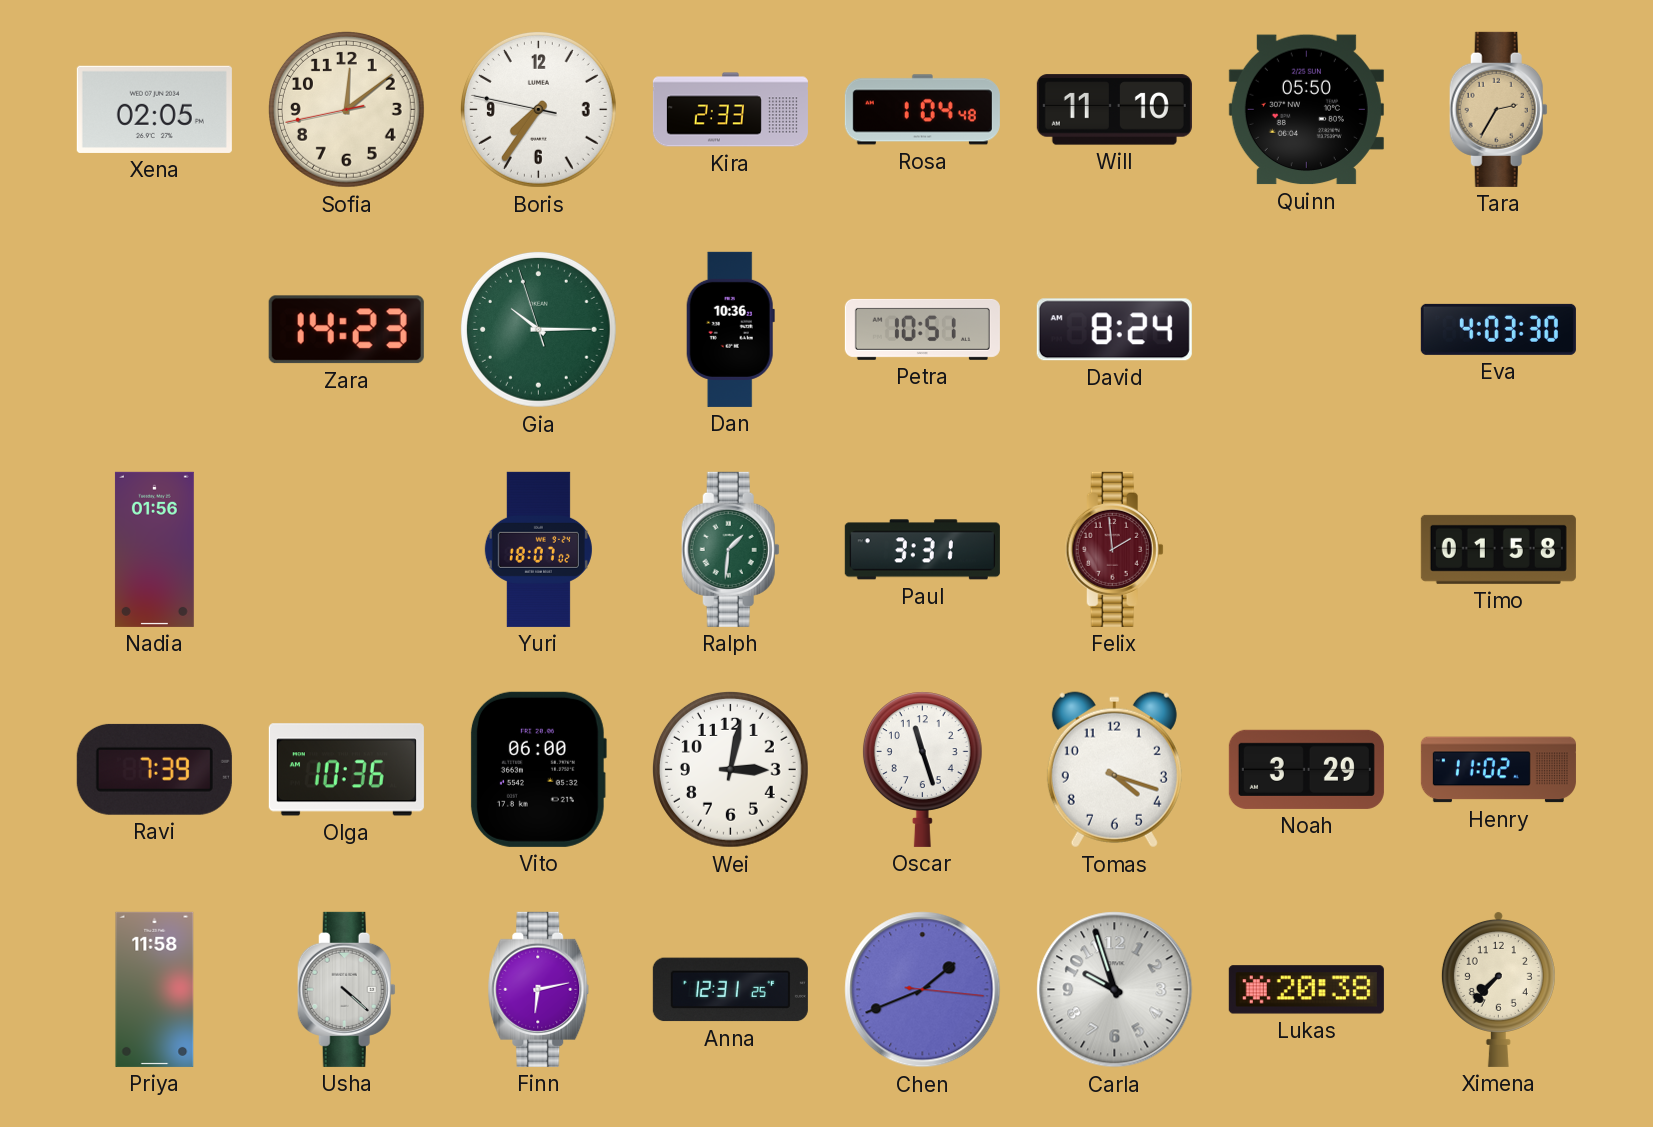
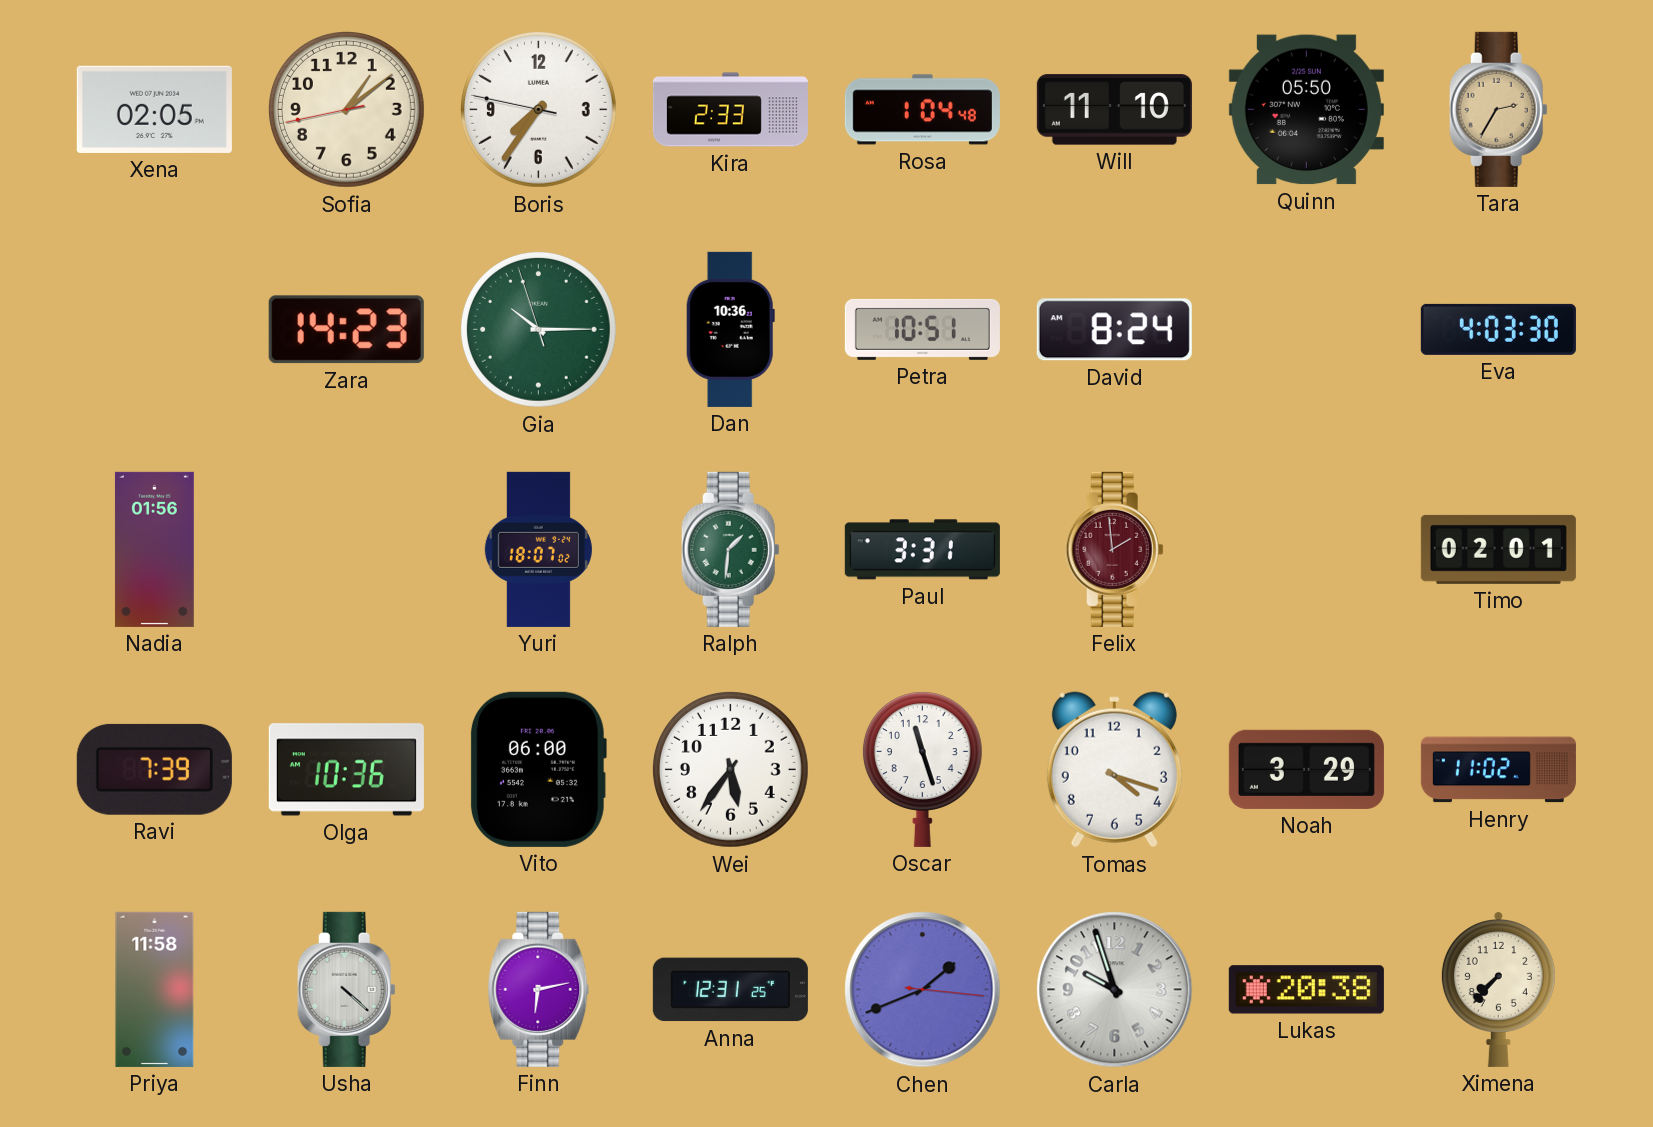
Sofia: 12:08 -> 1:08 (346, 109)
Timo: 01:58 -> 02:01 (1498, 549)
Wei: 3:02 -> 5:36 (730, 769)
